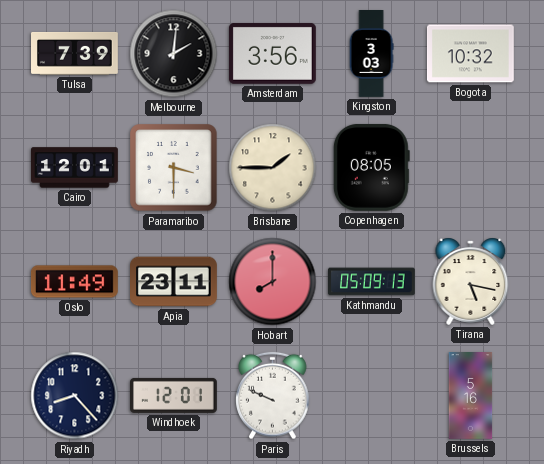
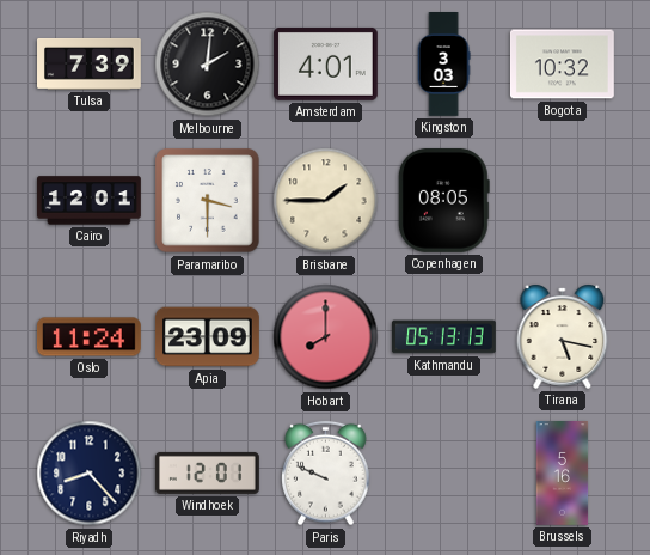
Amsterdam: 3:56 -> 4:01 (325, 63)
Oslo: 11:49 -> 11:24 (88, 337)
Apia: 23:11 -> 23:09 (208, 337)
Kathmandu: 05:09 -> 05:13 (444, 337)
